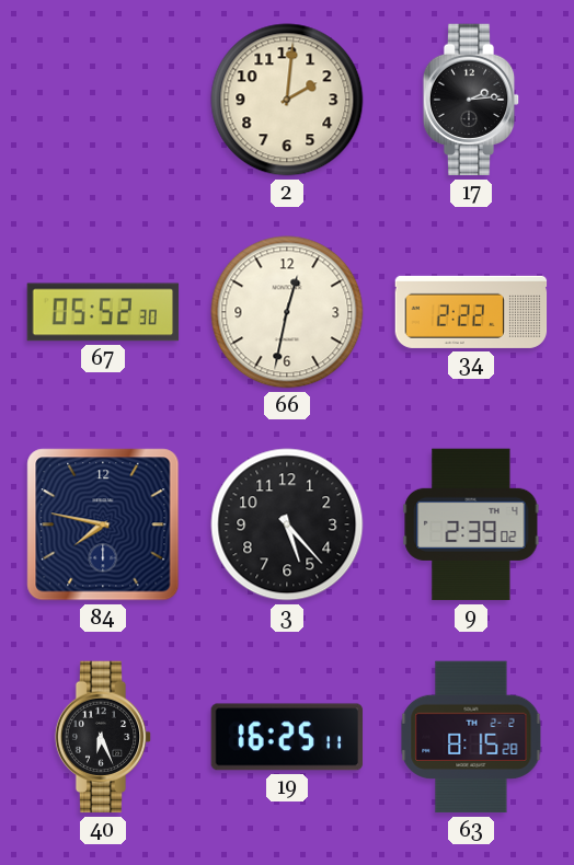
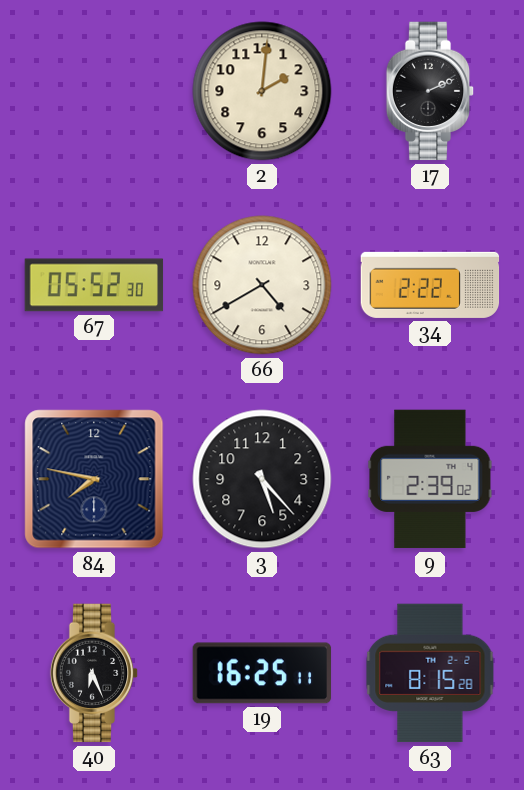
17: 2:14 -> 2:11 (430, 91)
66: 12:32 -> 4:40 (262, 285)
